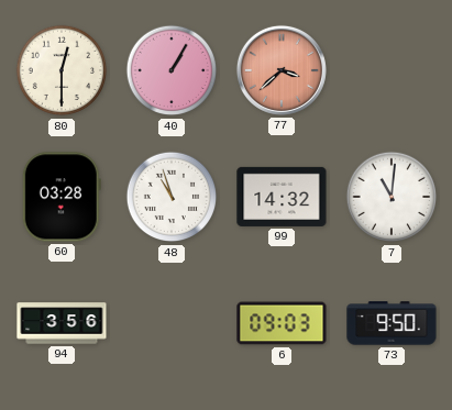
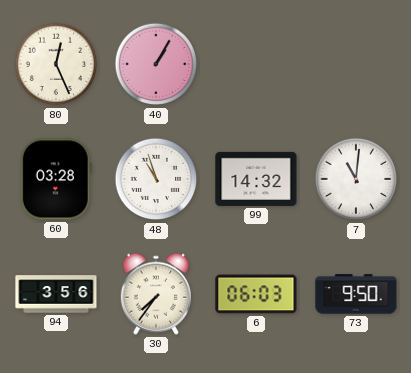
80: 12:30 -> 12:26 (56, 64)
77: 3:38 -> none (282, 70)
30: none -> 7:36 (155, 294)
6: 09:03 -> 06:03 (256, 294)
